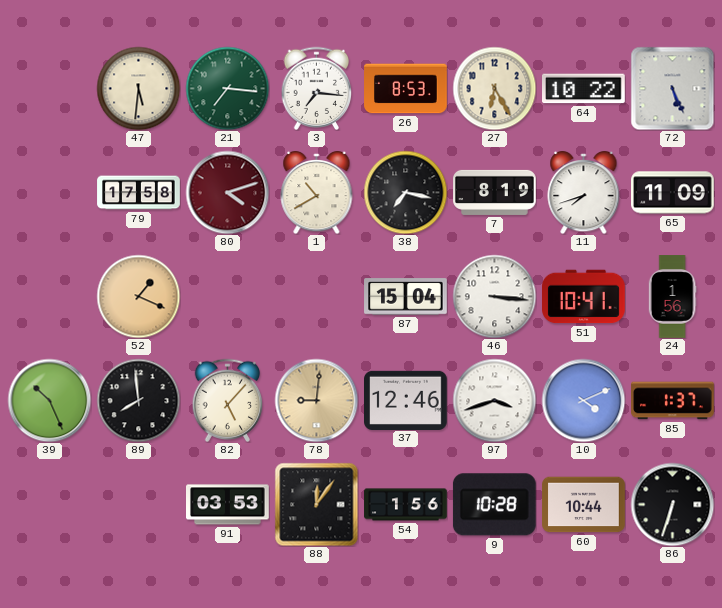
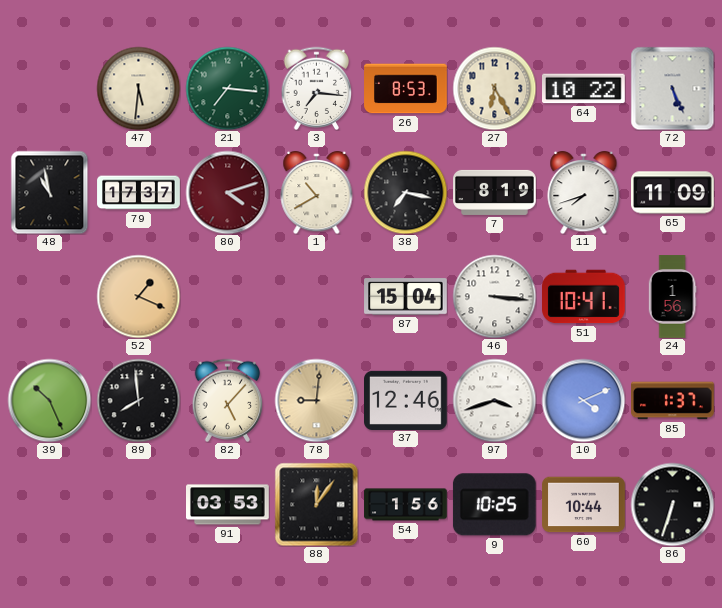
48: none -> 10:58 (50, 192)
79: 17:58 -> 17:37 (139, 193)
9: 10:28 -> 10:25 (494, 505)
